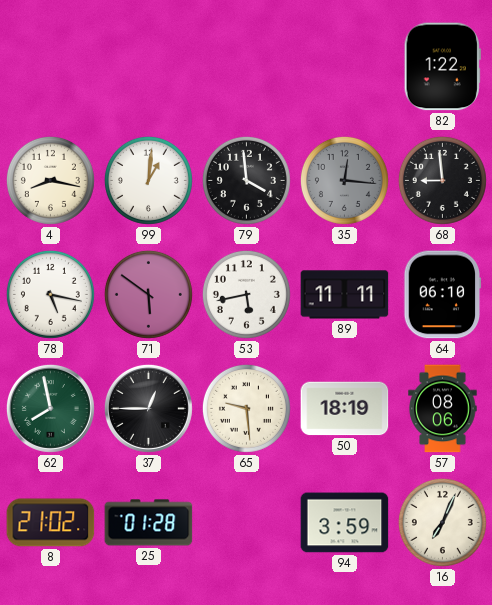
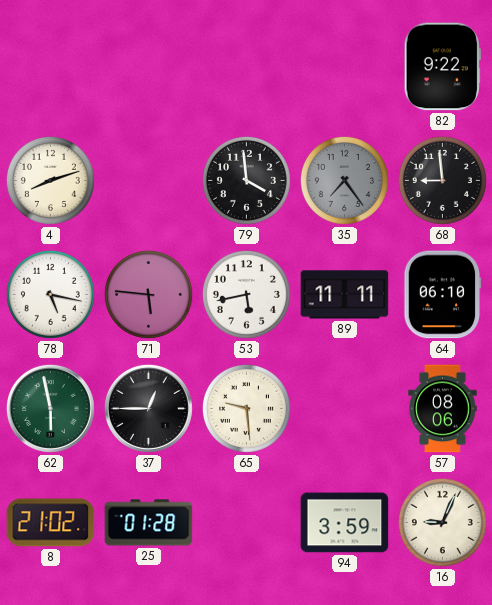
82: 1:22 -> 9:22 (442, 67)
4: 8:17 -> 8:12 (50, 180)
99: 1:01 -> none (148, 180)
35: 12:16 -> 7:24 (344, 180)
71: 5:51 -> 5:46 (148, 294)
62: 7:58 -> 5:58 (50, 408)
50: 18:19 -> none (345, 409)
16: 7:04 -> 9:04 (442, 522)
